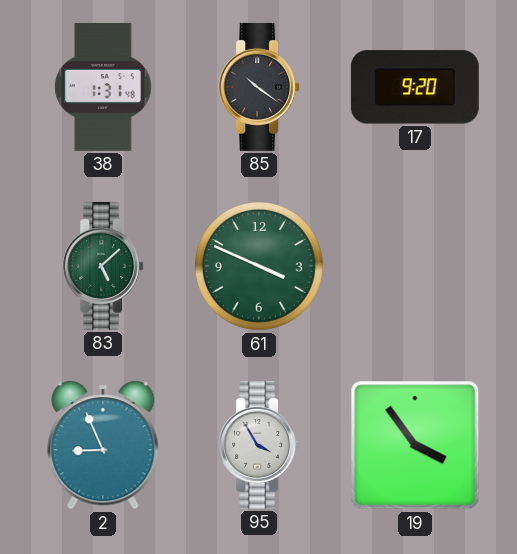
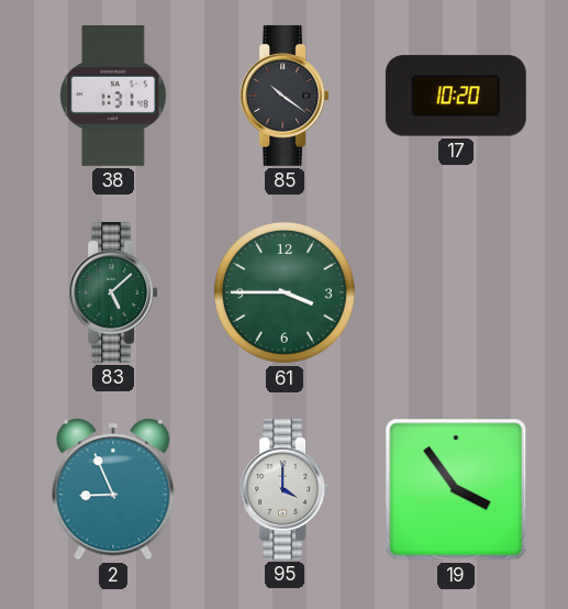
17: 9:20 -> 10:20 (456, 96)
61: 3:49 -> 3:45 (285, 292)
95: 3:55 -> 4:00 (285, 489)
